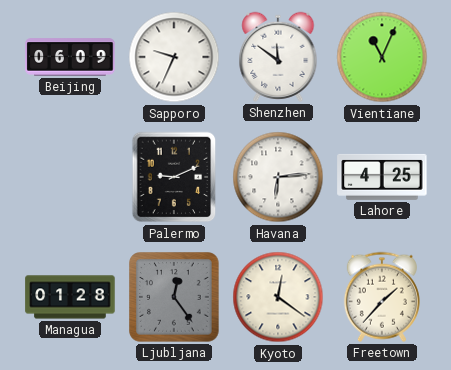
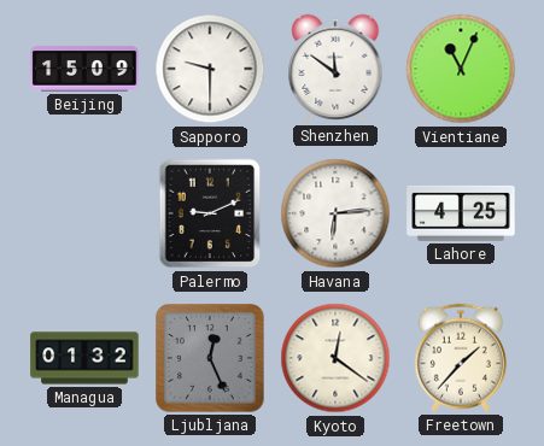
Beijing: 06:09 -> 15:09 (84, 69)
Sapporo: 9:34 -> 9:30 (210, 69)
Managua: 01:28 -> 01:32 (84, 358)
Ljubljana: 12:24 -> 12:26 (210, 358)
